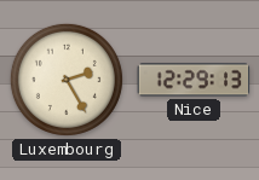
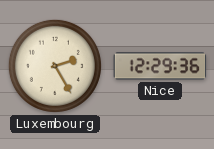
Nice: 12:29:13 -> 12:29:36 (160, 66)
